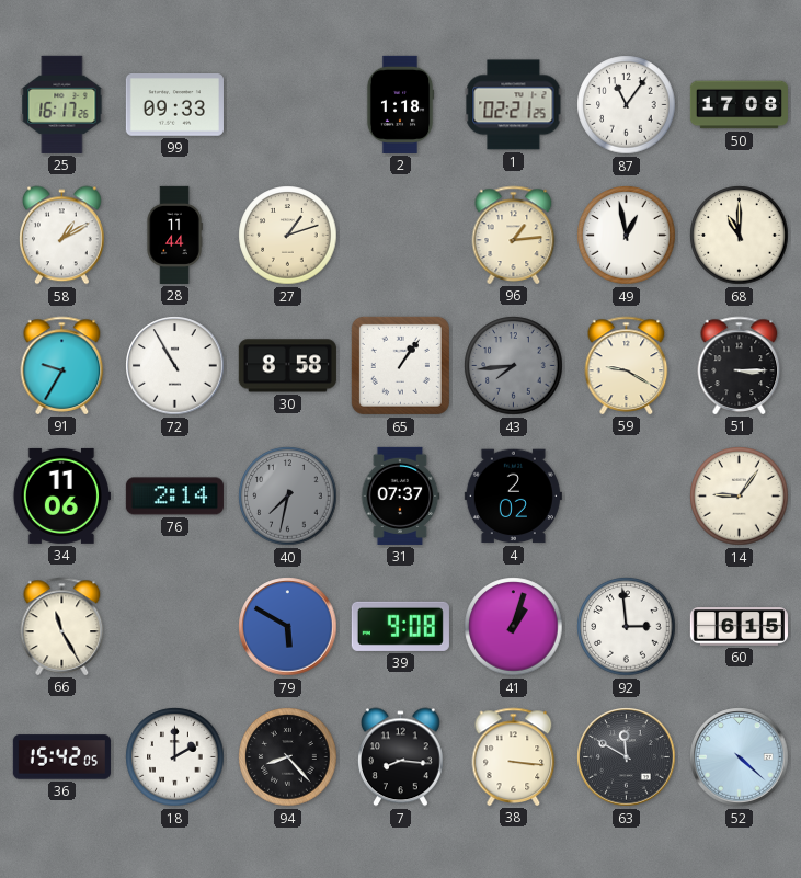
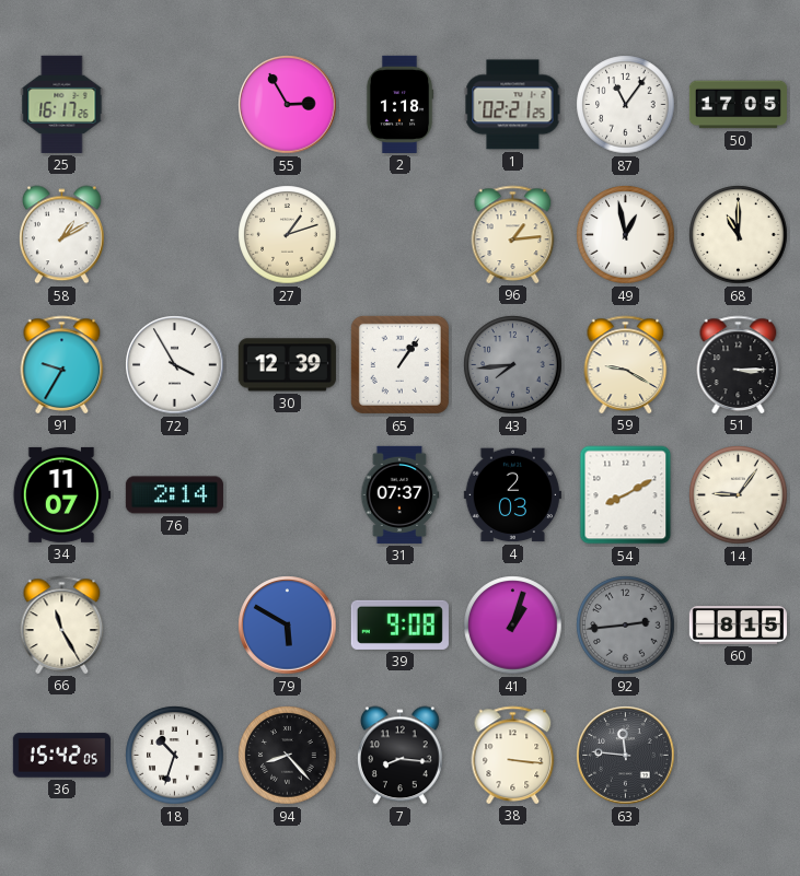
99: 09:33 -> none (174, 105)
55: none -> 2:55 (288, 105)
50: 17:08 -> 17:05 (738, 105)
28: 11:44 -> none (174, 235)
72: 10:55 -> 3:55 (175, 365)
30: 8:58 -> 12:39 (287, 365)
34: 11:06 -> 11:07 (61, 494)
40: 7:32 -> none (288, 497)
4: 2:02 -> 2:03 (512, 495)
54: none -> 8:10 (626, 495)
92: 2:59 -> 2:44 (626, 626)
92 dial: white -> grey (626, 626)
60: 6:15 -> 8:15 (738, 626)
18: 2:00 -> 10:33 (175, 756)
63: 11:50 -> 11:46 (626, 756)
52: 4:22 -> none (740, 757)
